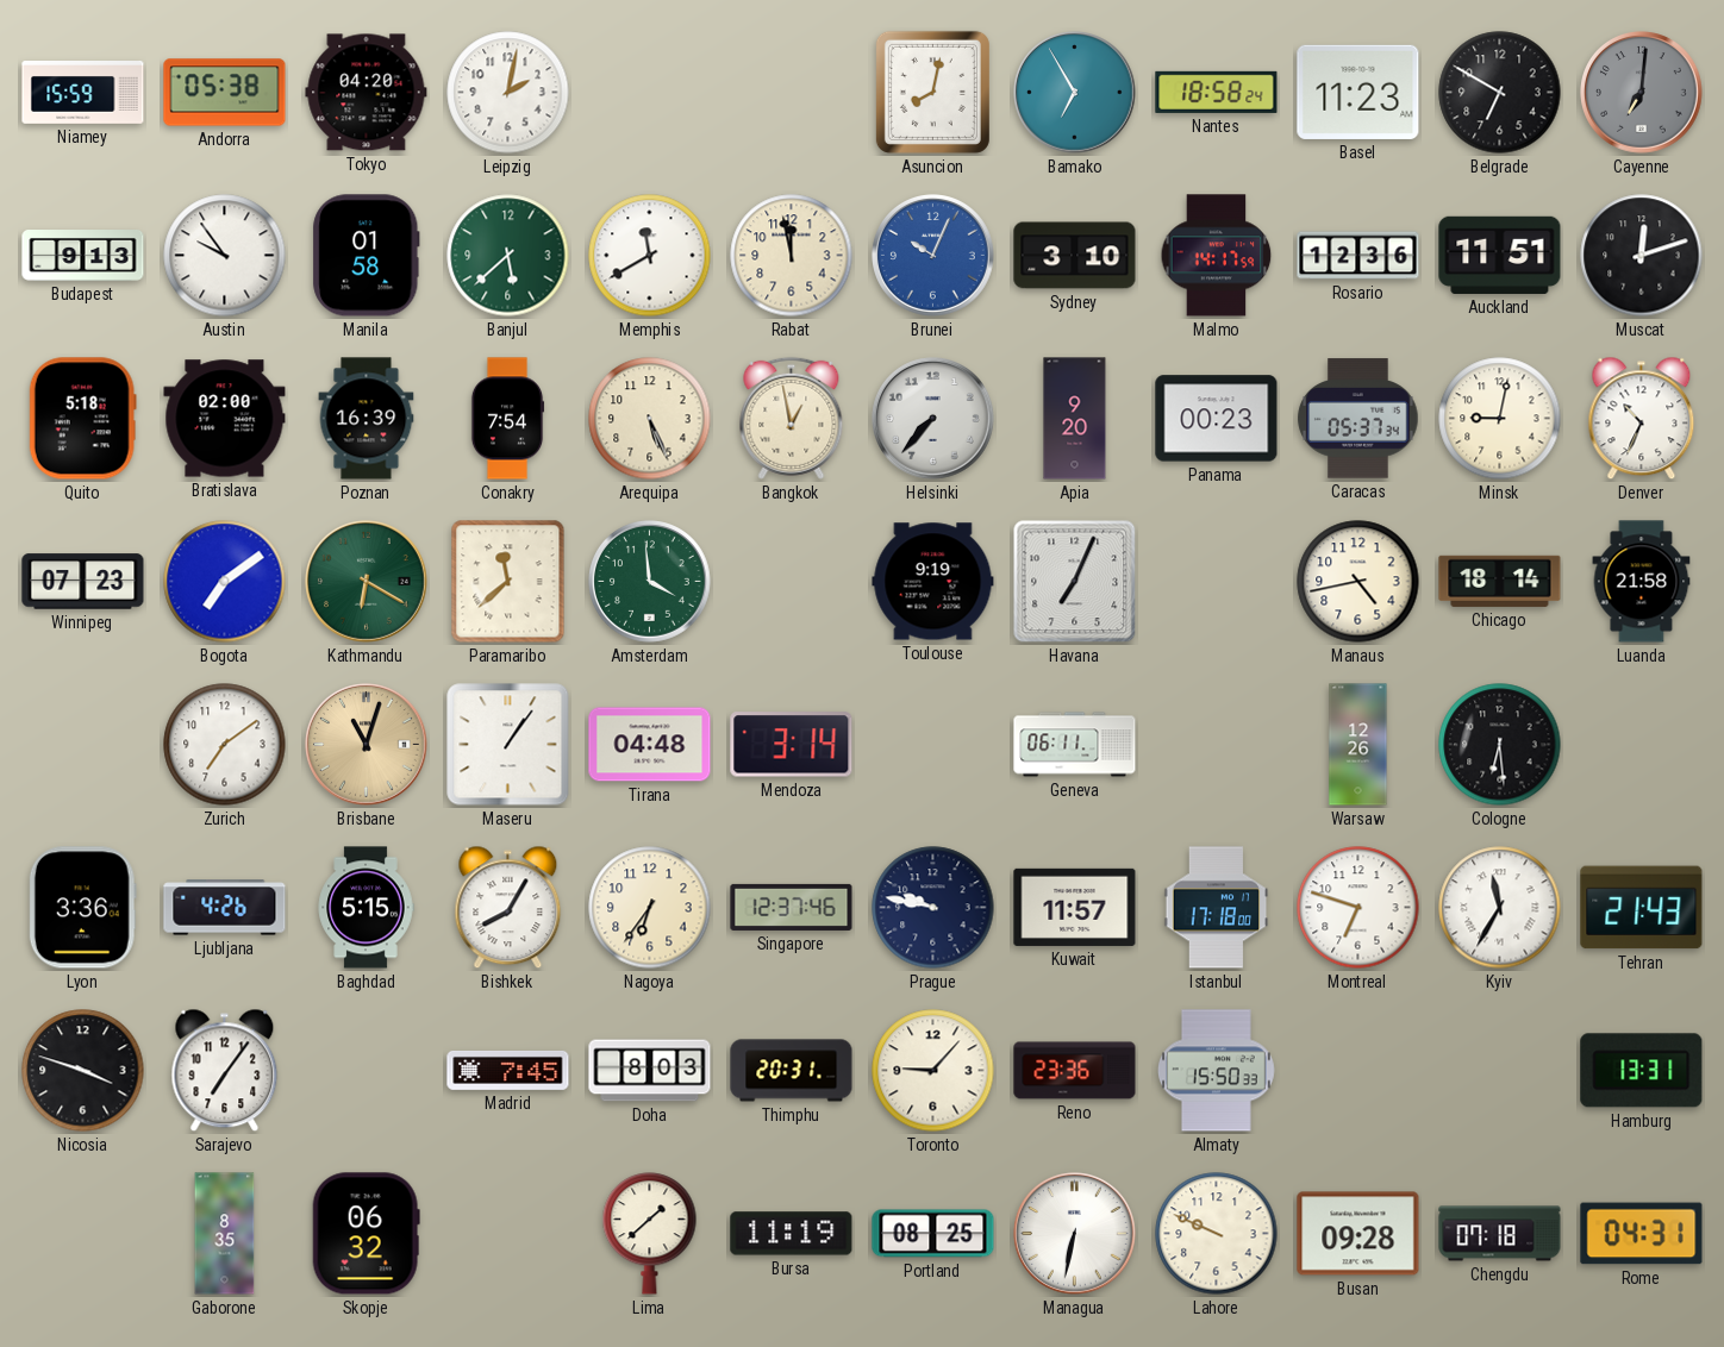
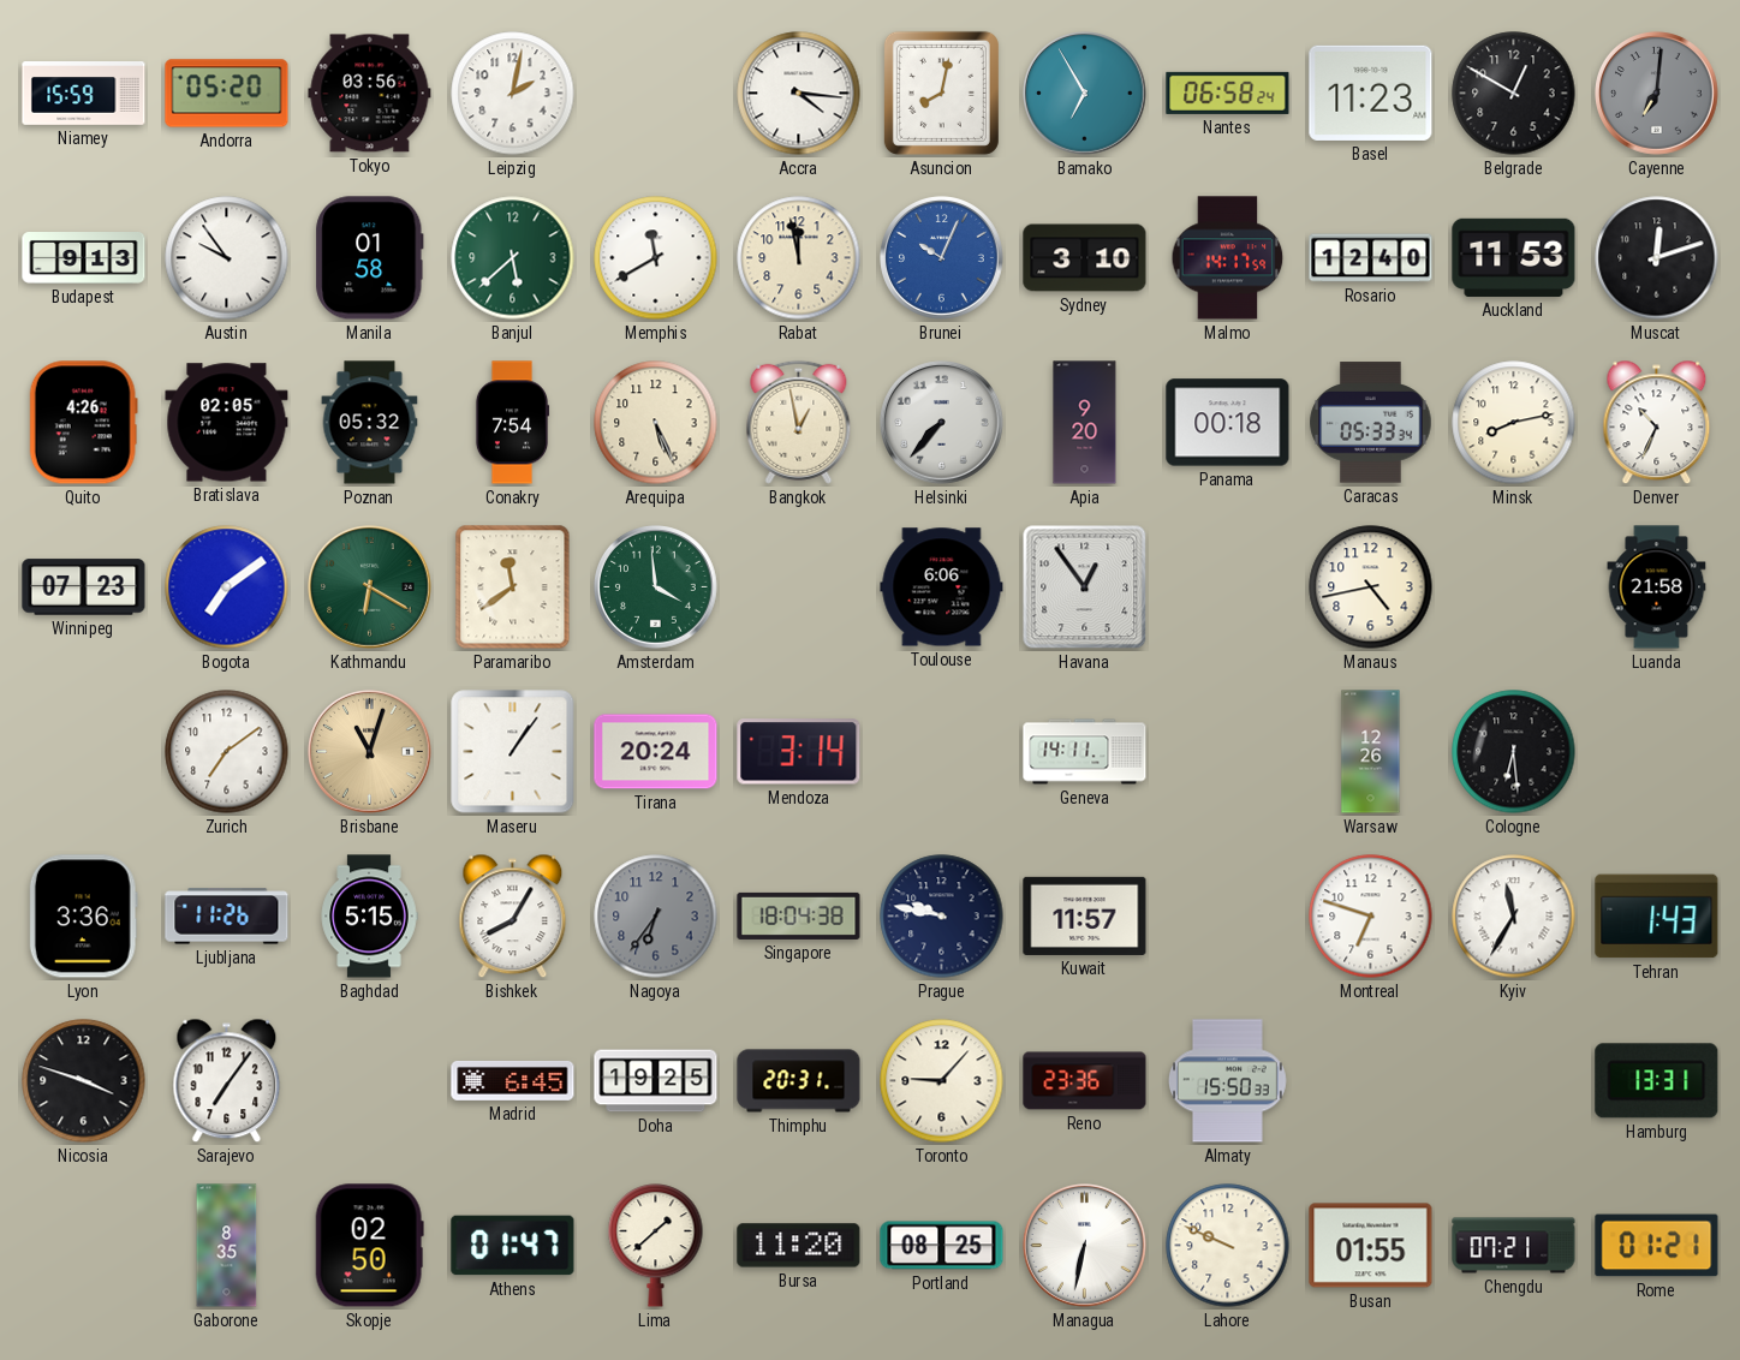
Andorra: 05:38 -> 05:20 (227, 94)
Tokyo: 04:20 -> 03:56 (370, 94)
Accra: none -> 4:16 (799, 94)
Nantes: 18:58 -> 06:58 (1228, 93)
Belgrade: 6:50 -> 12:50 (1514, 94)
Rosario: 12:36 -> 12:40 (1371, 258)
Auckland: 11:51 -> 11:53 (1514, 257)
Quito: 5:18 -> 4:26 (83, 423)
Bratislava: 02:00 -> 02:05 (227, 423)
Poznan: 16:39 -> 05:32 (370, 423)
Panama: 00:23 -> 00:18 (1228, 423)
Caracas: 05:37 -> 05:33 (1371, 423)
Minsk: 9:02 -> 8:13 (1514, 423)
Paramaribo: 11:38 -> 11:39 (513, 587)
Toulouse: 9:19 -> 6:06 (942, 587)
Havana: 7:04 -> 12:54 (1085, 587)
Chicago: 18:14 -> none (1500, 581)
Tirana: 04:48 -> 20:24 (656, 752)
Geneva: 06:11 -> 14:11 (1085, 752)
Ljubljana: 4:26 -> 11:26 (227, 917)
Nagoya dial: cream -> grey (656, 917)
Singapore: 12:37 -> 18:04 (799, 915)
Istanbul: 17:18 -> none (1217, 908)
Tehran: 21:43 -> 1:43 (1657, 917)
Madrid: 7:45 -> 6:45 (513, 1080)
Doha: 8:03 -> 19:25 (656, 1081)
Skopje: 06:32 -> 02:50 (369, 1246)
Athens: none -> 01:47 (513, 1246)
Bursa: 11:19 -> 11:20 (799, 1246)
Busan: 09:28 -> 01:55 (1371, 1246)
Chengdu: 07:18 -> 07:21 (1514, 1246)
Rome: 04:31 -> 01:21 (1657, 1246)
